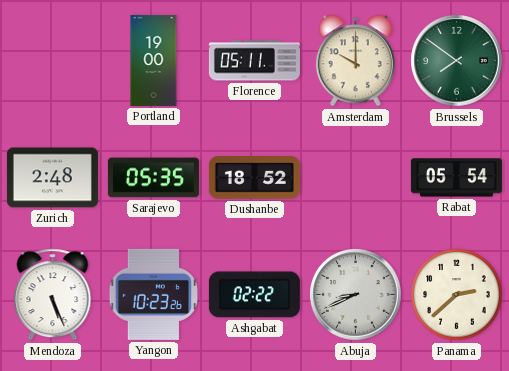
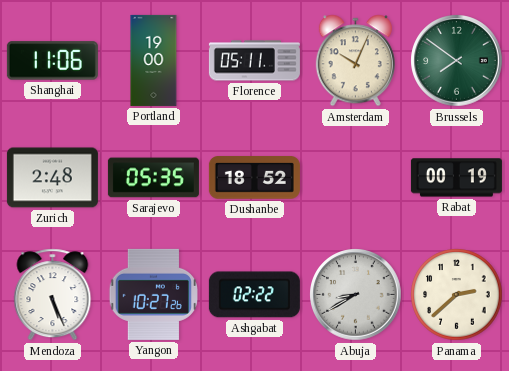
Shanghai: none -> 11:06 (52, 61)
Amsterdam: 10:00 -> 10:04 (355, 61)
Rabat: 05:54 -> 00:19 (456, 178)
Yangon: 10:23 -> 10:27 (153, 294)
Abuja: 8:41 -> 8:40 (356, 295)
